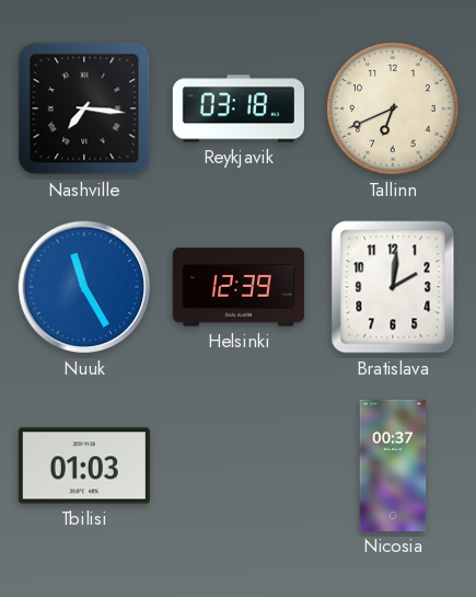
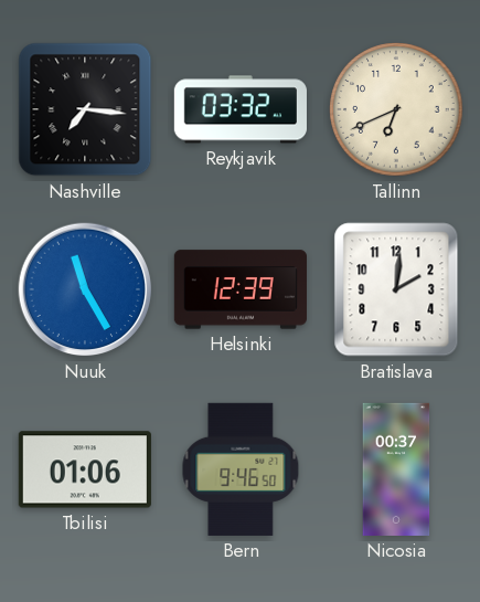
Reykjavik: 03:18 -> 03:32 (241, 109)
Tbilisi: 01:03 -> 01:06 (85, 469)
Bern: none -> 9:46 (241, 469)
